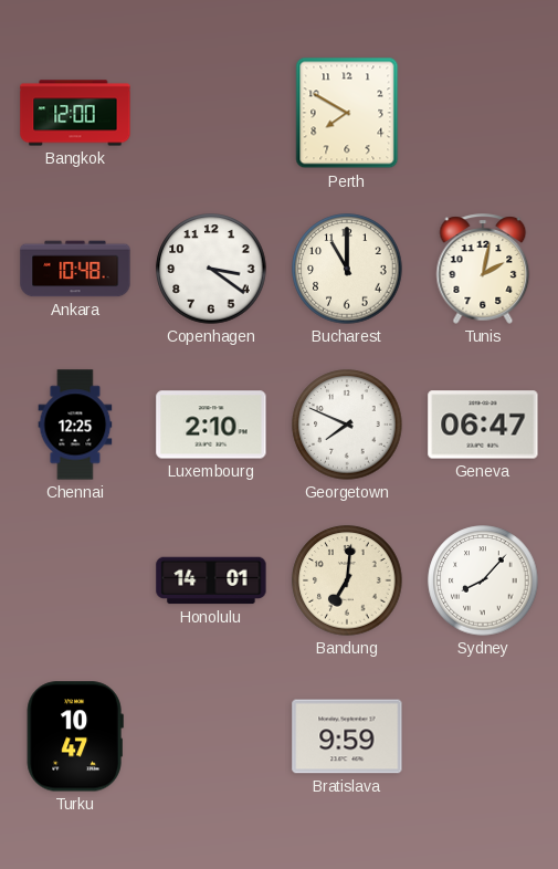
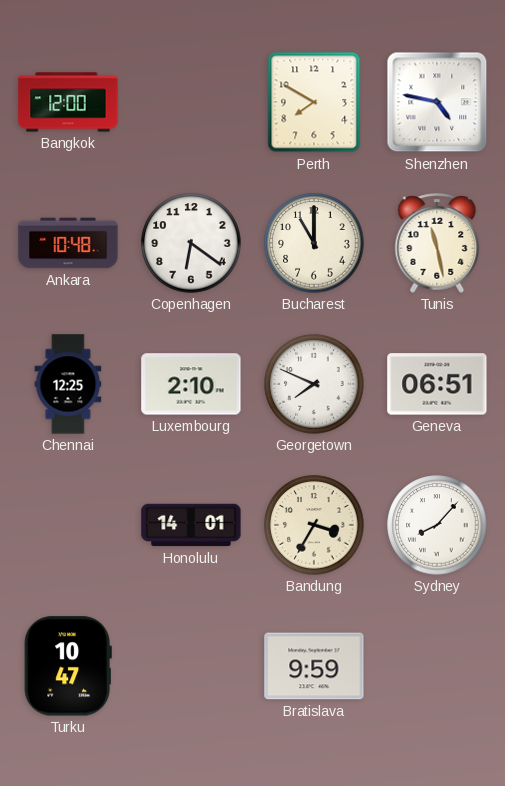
Shenzhen: none -> 4:47 (437, 102)
Copenhagen: 3:21 -> 6:21 (191, 243)
Tunis: 2:02 -> 11:28 (437, 243)
Geneva: 06:47 -> 06:51 (437, 384)
Bandung: 7:01 -> 3:35 (314, 525)
